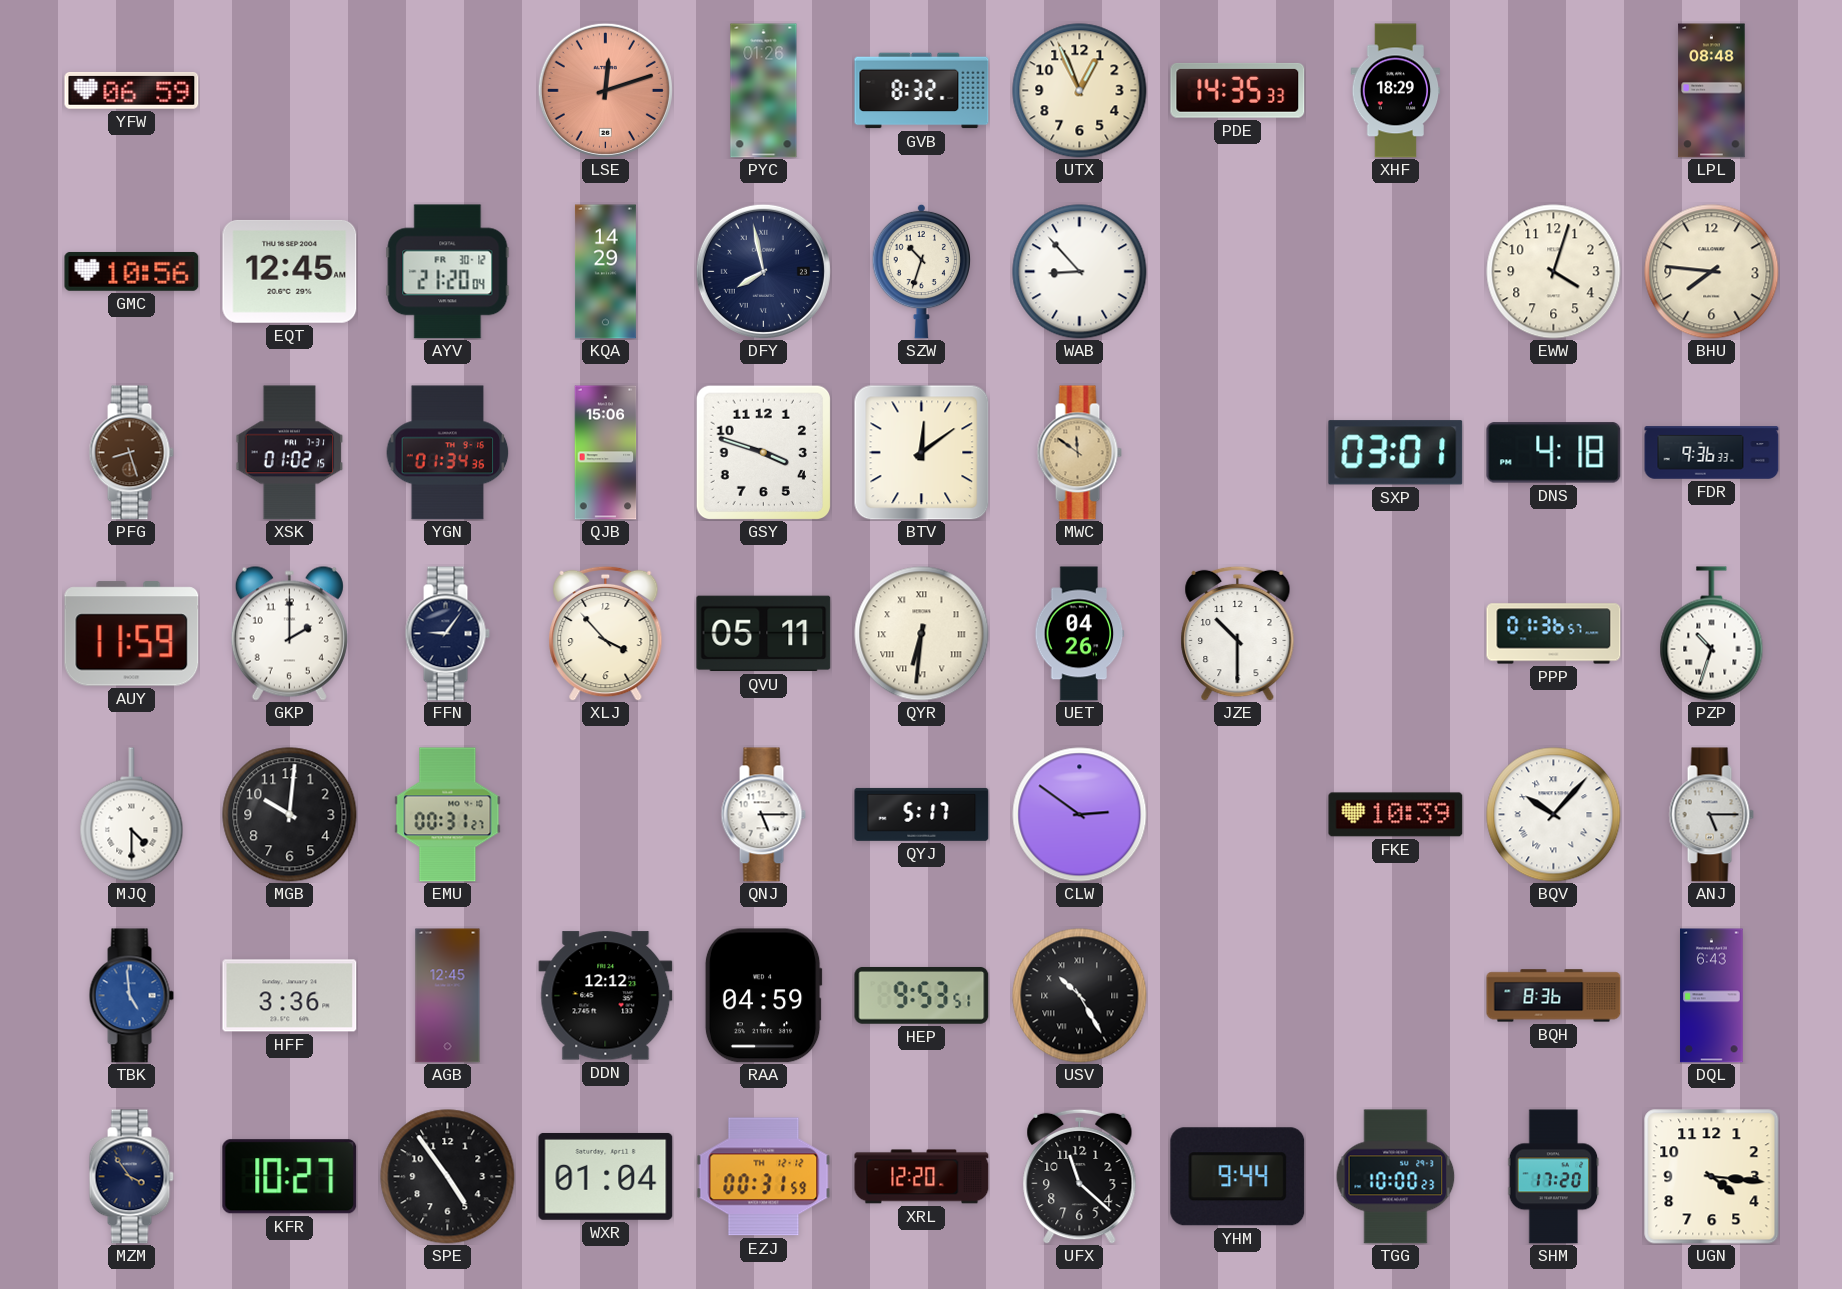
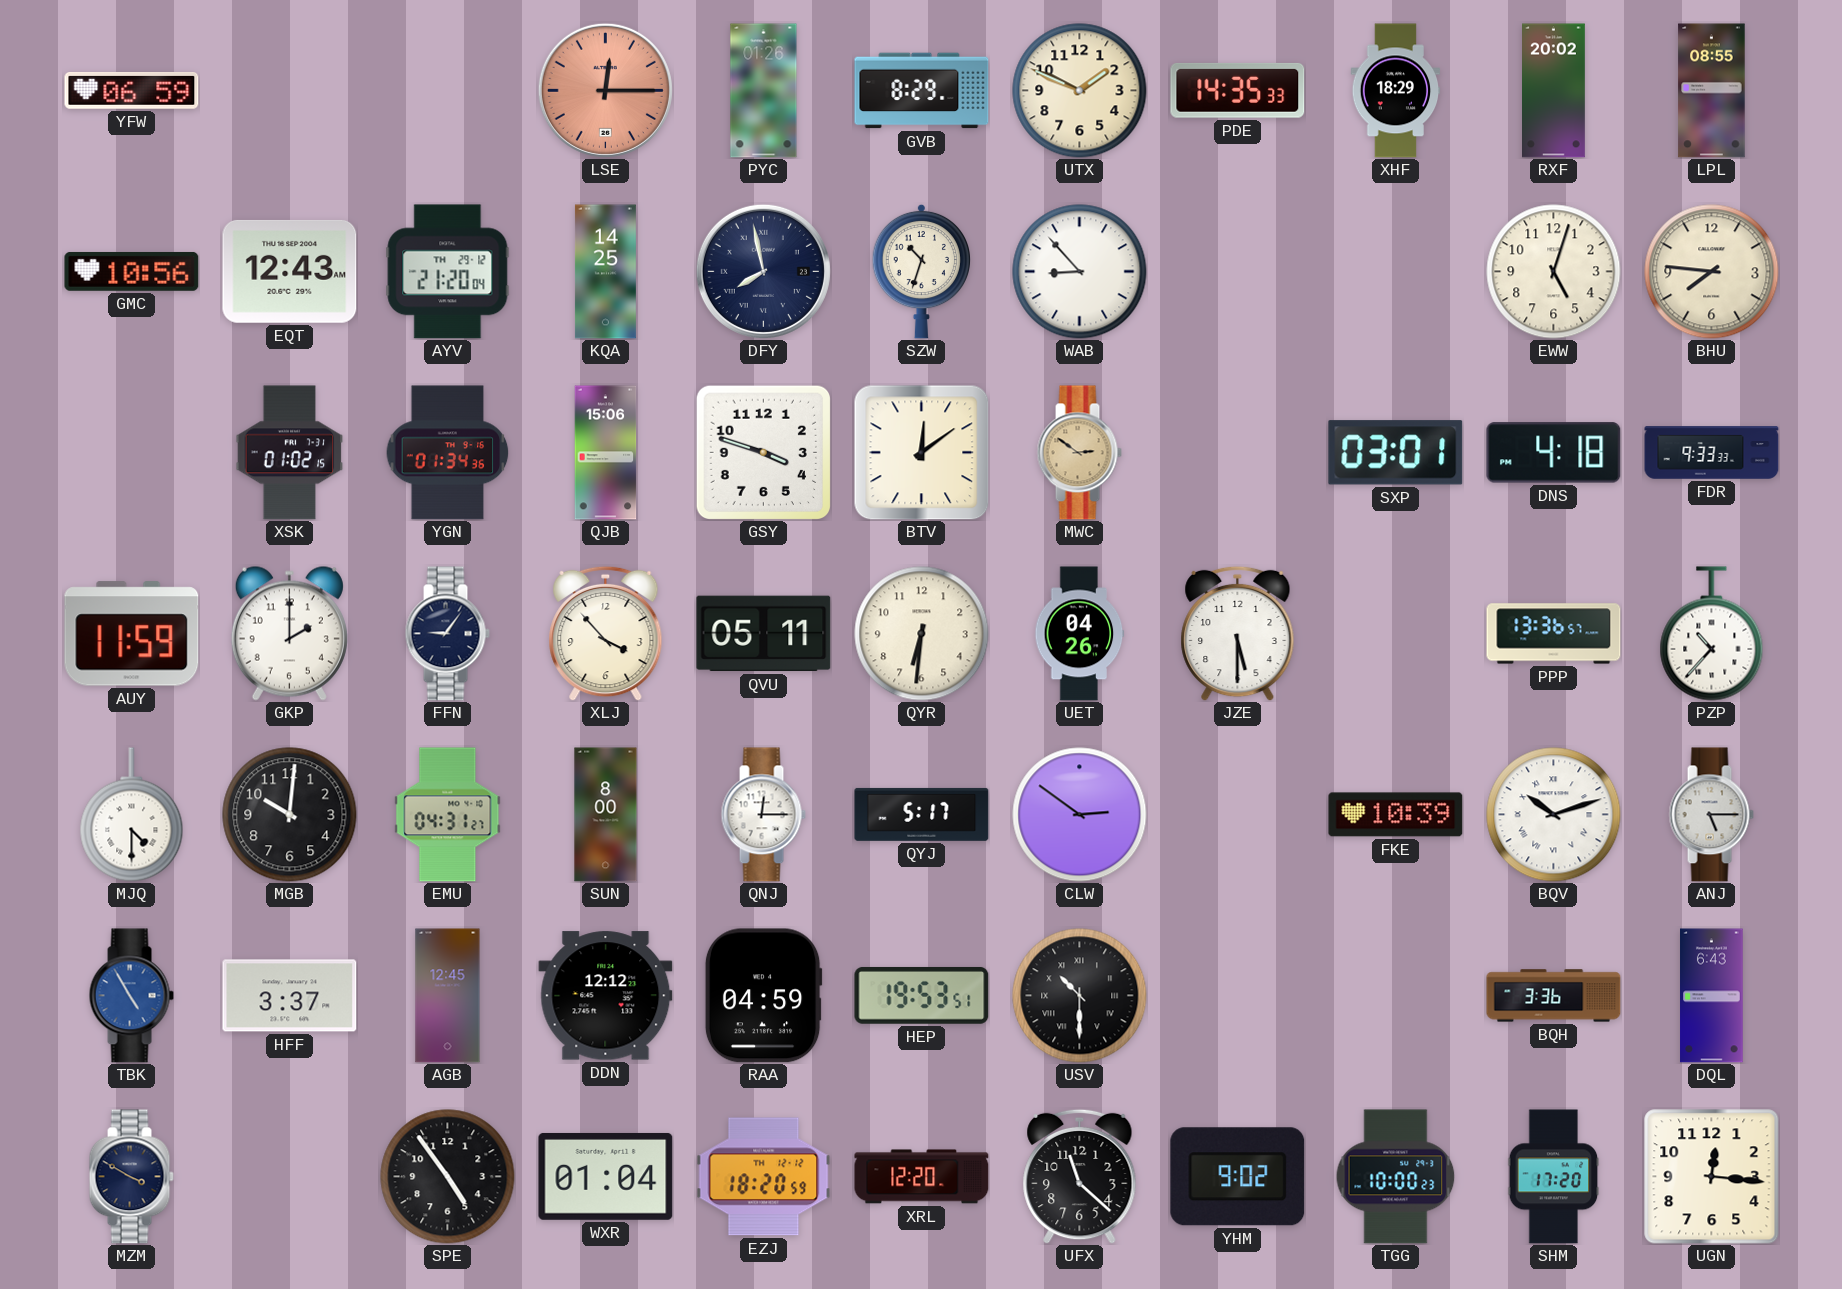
LSE: 12:12 -> 12:15 (605, 90)
GVB: 8:32 -> 8:29 (922, 91)
UTX: 12:56 -> 1:49 (1080, 91)
RXF: none -> 20:02 (1554, 91)
LPL: 08:48 -> 08:55 (1712, 91)
EQT: 12:45 -> 12:43 (290, 271)
AYV date: FR 30-12 -> TH 29-12 (448, 272)
KQA: 14:29 -> 14:25 (605, 272)
EWW: 4:03 -> 5:03 (1554, 272)
PFG: 8:27 -> none (131, 453)
MWC: 11:51 -> 2:51 (1079, 453)
FDR: 9:36 -> 9:33 (1712, 453)
QYR numerals: Roman -> Arabic (922, 634)
JZE: 10:30 -> 5:30 (1238, 633)
PPP: 01:36 -> 13:36 (1554, 634)
PZP: 10:33 -> 10:37 (1712, 634)
EMU: 00:31 -> 04:31 (448, 815)
SUN: none -> 8:00 (606, 815)
QNJ: 5:15 -> 12:15 (763, 815)
BQV: 10:07 -> 10:12 (1554, 815)
TBK: 4:59 -> 4:55 (131, 996)
HFF: 3:36 -> 3:37 (290, 996)
HEP: 9:53 -> 19:53 (922, 995)
USV: 10:25 -> 10:30 (1080, 996)
BQH: 8:36 -> 3:36 (1554, 996)
MZM: 3:54 -> 3:50 (131, 1177)
KFR: 10:27 -> none (290, 1177)
EZJ: 00:31 -> 18:20 (764, 1177)
YHM: 9:44 -> 9:02 (1238, 1177)
UGN: 4:16 -> 12:16 (1712, 1177)
